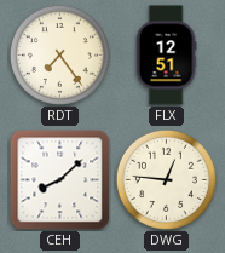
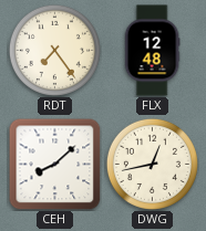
FLX: 12:51 -> 12:48 (152, 51)
DWG: 12:46 -> 12:43 (152, 164)
